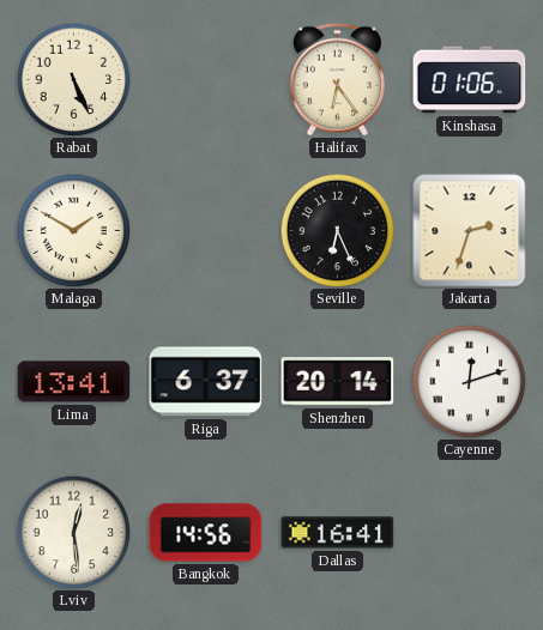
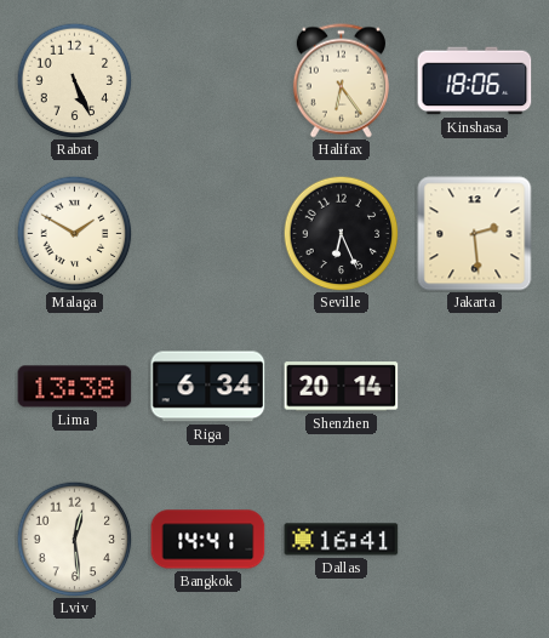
Kinshasa: 01:06 -> 18:06 (475, 81)
Jakarta: 2:33 -> 2:29 (475, 234)
Lima: 13:41 -> 13:38 (75, 387)
Riga: 6:37 -> 6:34 (208, 387)
Cayenne: 12:12 -> none (469, 381)
Bangkok: 14:56 -> 14:41 (208, 540)
